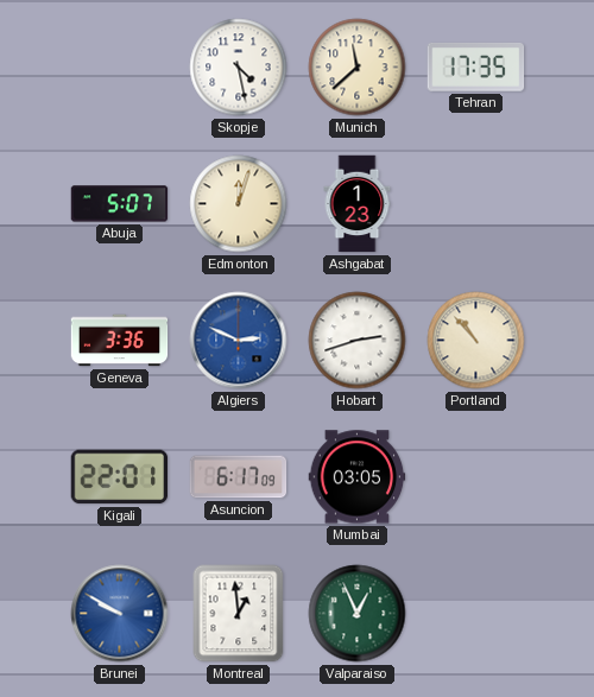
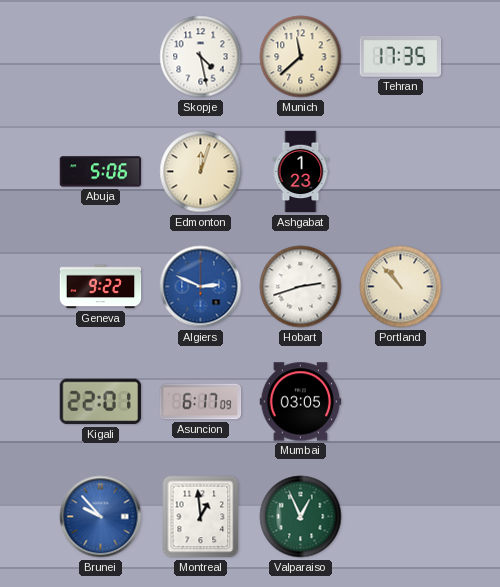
Abuja: 5:07 -> 5:06 (101, 172)
Geneva: 3:36 -> 9:22 (101, 287)
Brunei: 9:50 -> 9:53 (101, 517)
